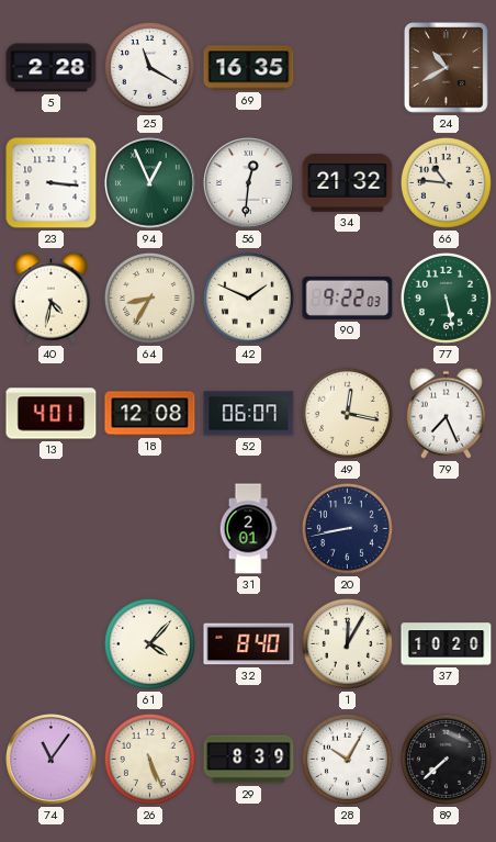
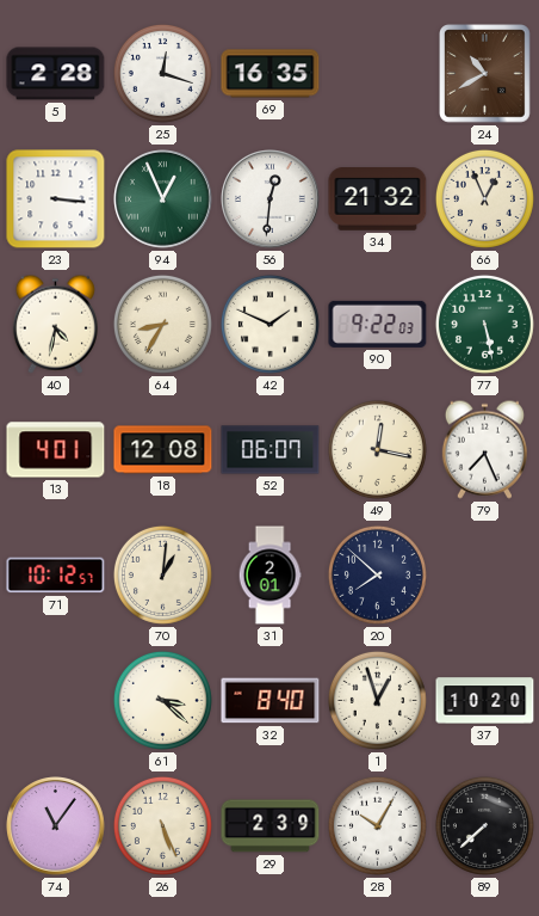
25: 11:20 -> 12:18 (162, 73)
66: 10:46 -> 12:56 (484, 198)
71: none -> 10:12 (56, 576)
70: none -> 1:01 (162, 574)
20: 8:43 -> 7:52 (377, 574)
61: 4:07 -> 3:22 (162, 700)
1: 12:05 -> 12:57 (377, 700)
29: 8:39 -> 2:39 (271, 826)
